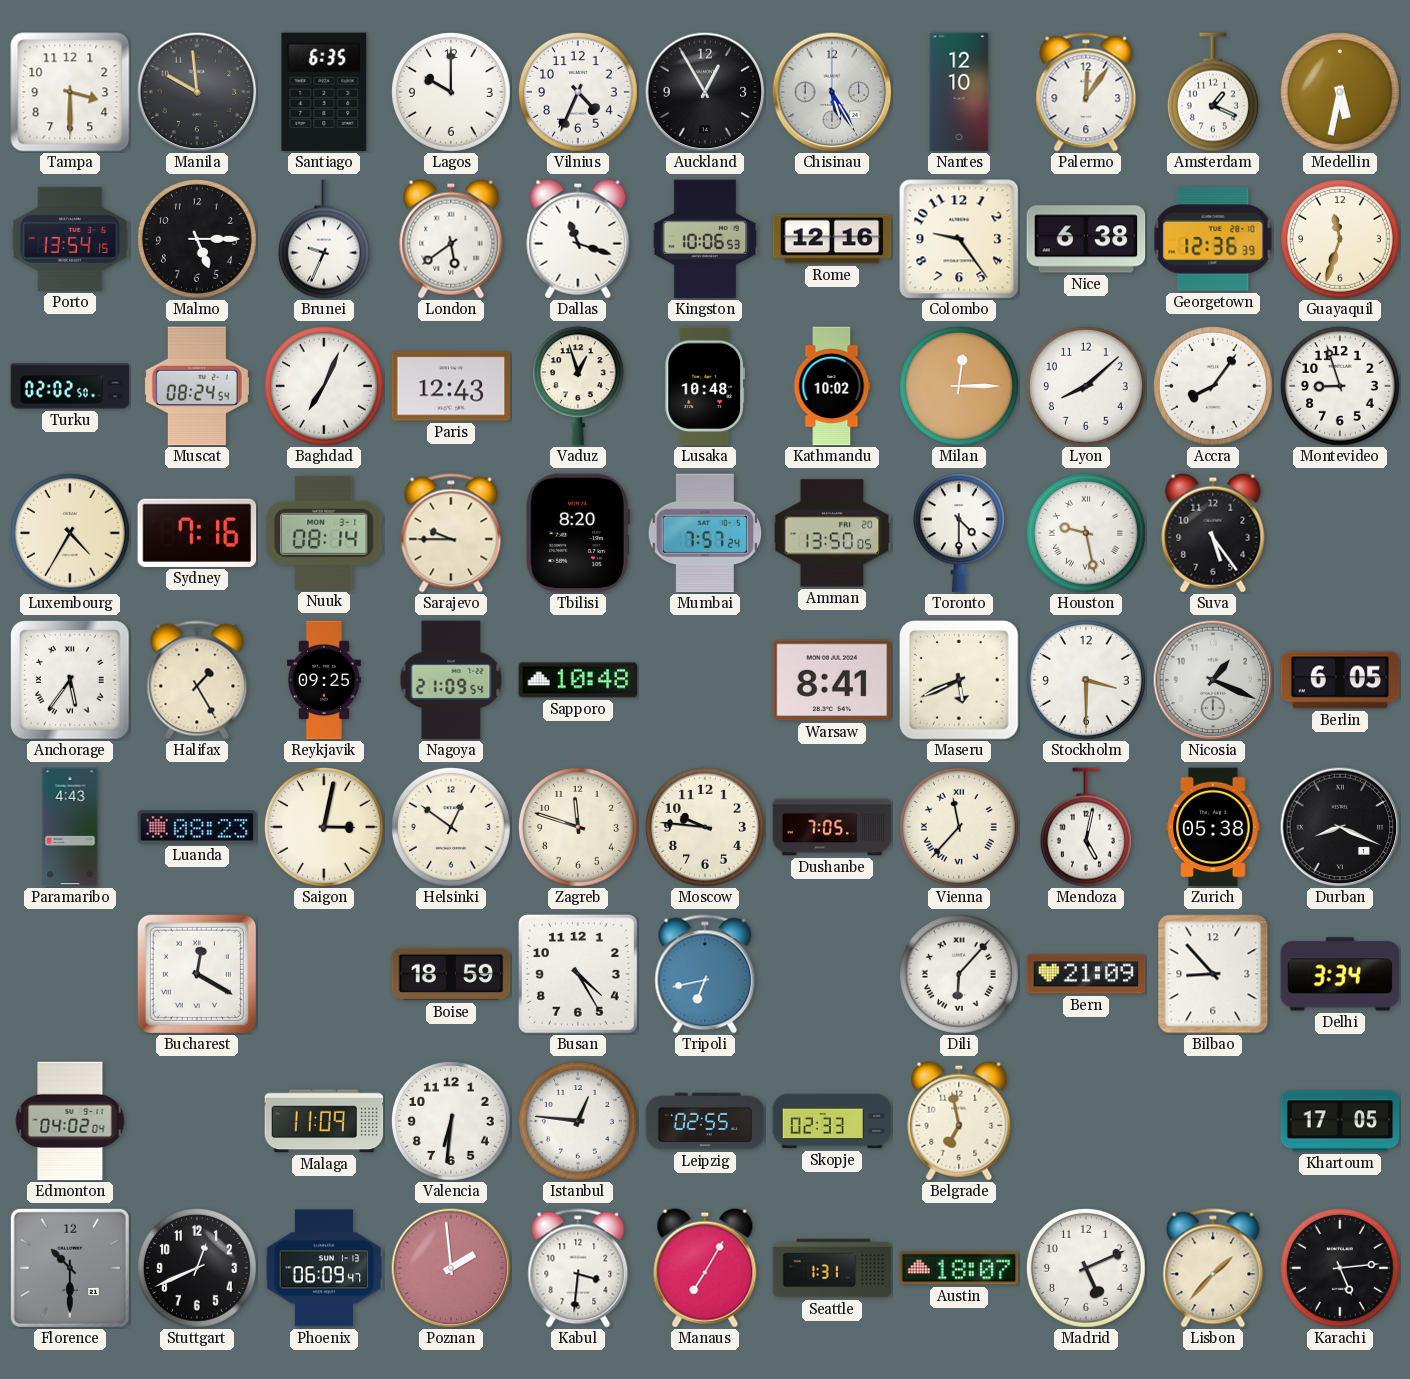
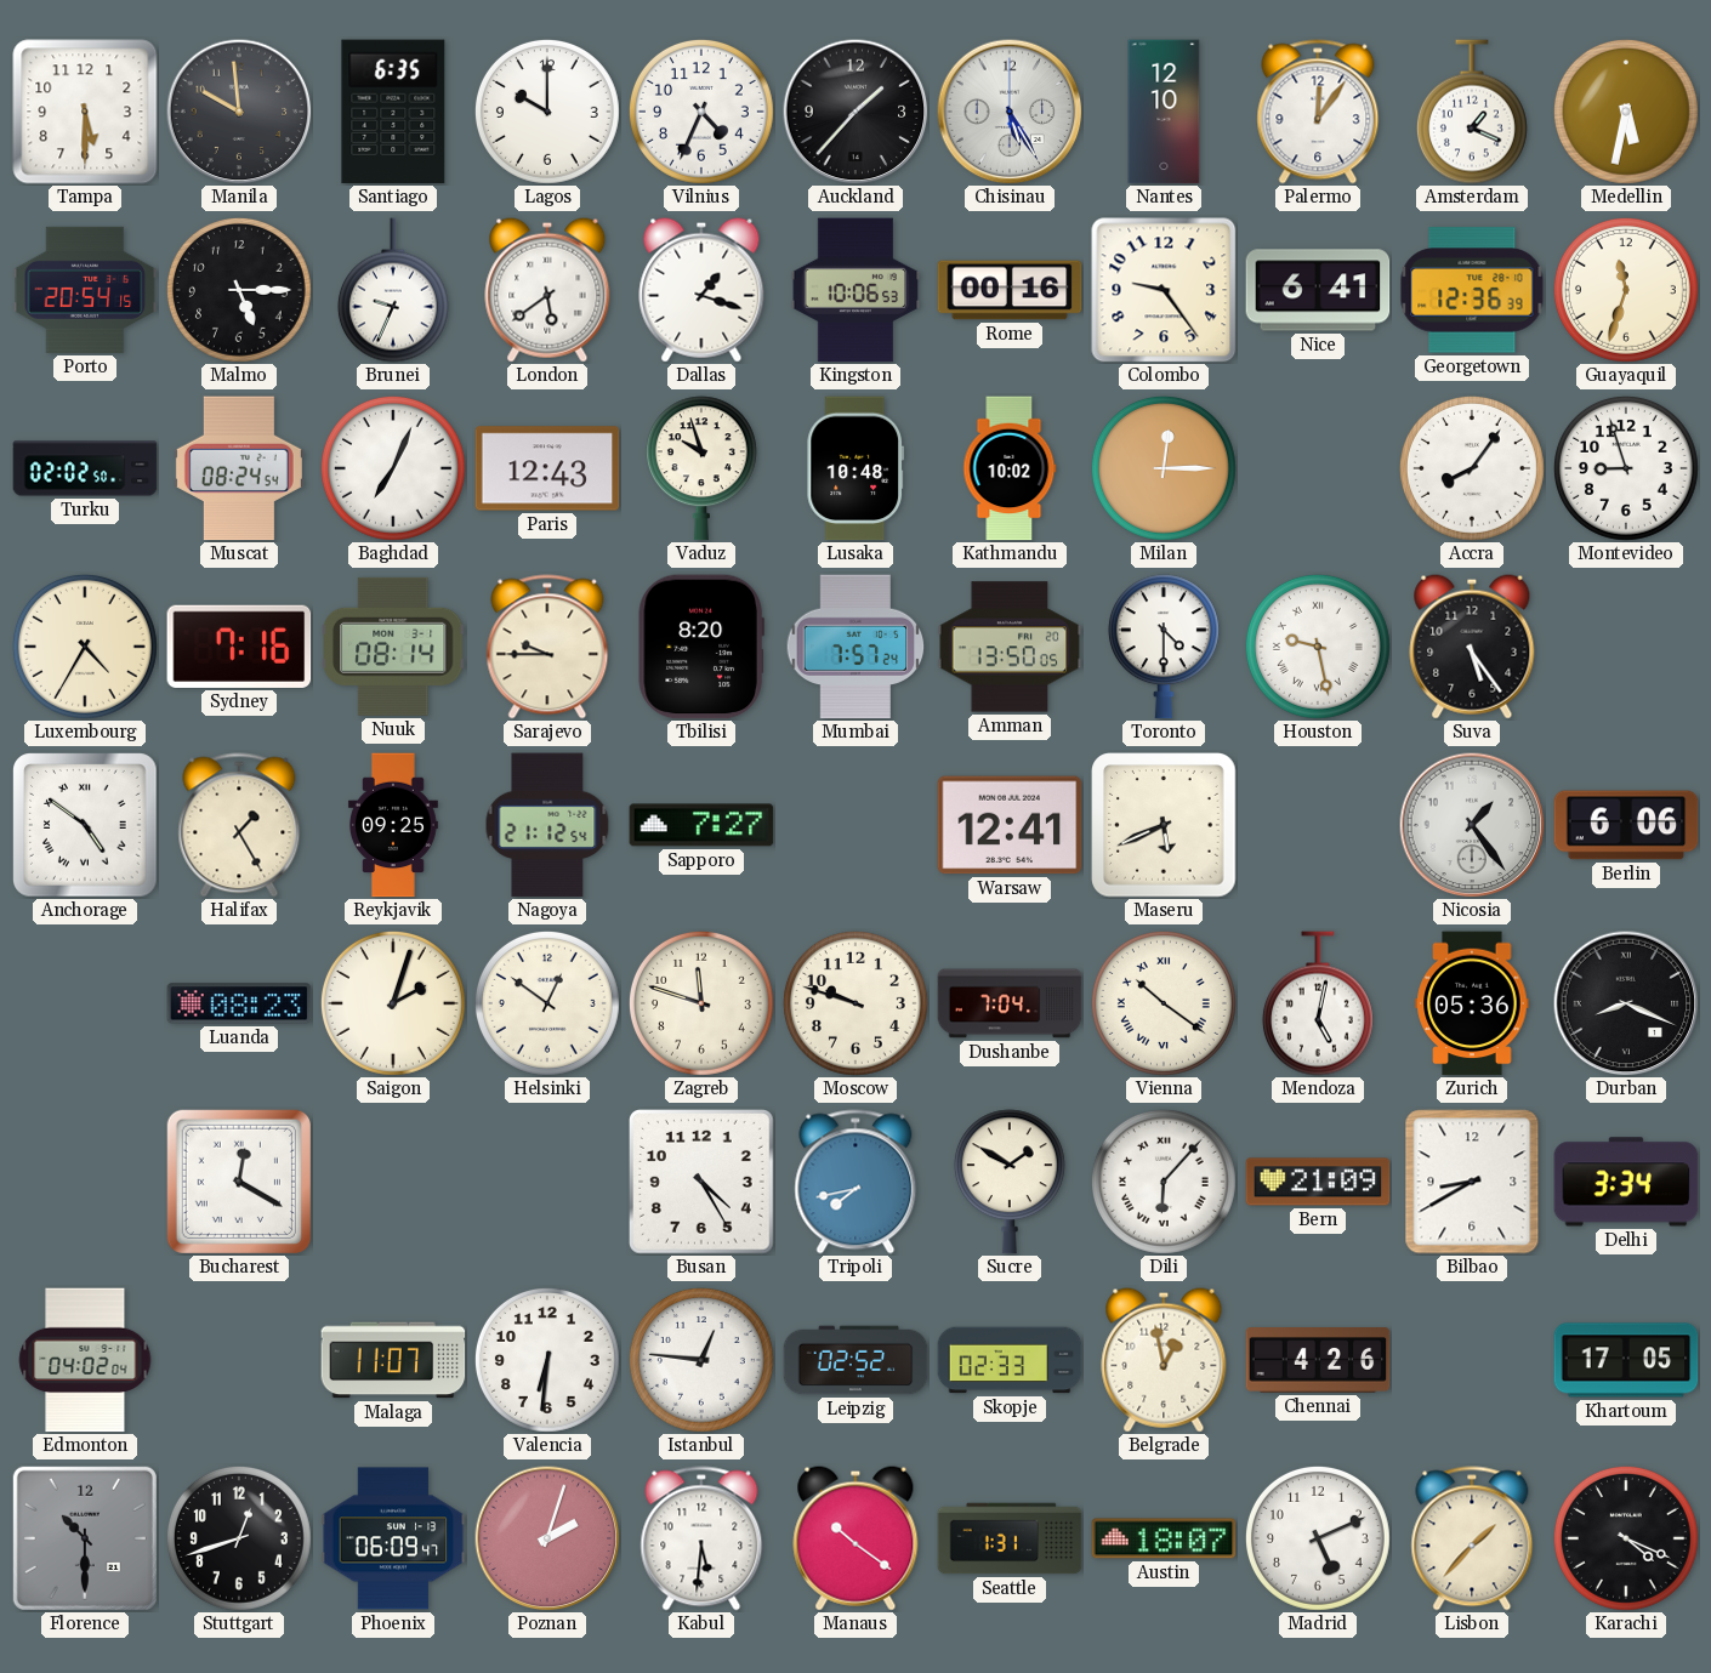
Tampa: 3:30 -> 5:30 (85, 112)
Auckland: 12:55 -> 1:37 (855, 112)
Porto: 13:54 -> 20:54 (85, 290)
Dallas: 11:18 -> 1:18 (701, 290)
Rome: 12:16 -> 00:16 (1010, 290)
Nice: 6:38 -> 6:41 (1318, 290)
Vaduz: 12:57 -> 9:57 (701, 468)
Lyon: 8:08 -> none (1086, 386)
Anchorage: 5:36 -> 4:51 (85, 825)
Nagoya: 21:09 -> 21:12 (547, 825)
Sapporo: 10:48 -> 7:27 (701, 825)
Warsaw: 8:41 -> 12:41 (1010, 825)
Stockholm: 3:30 -> none (1086, 680)
Nicosia: 1:19 -> 1:24 (1472, 825)
Berlin: 6:05 -> 6:06 (1626, 825)
Paramaribo: 4:43 -> none (70, 827)
Saigon: 3:02 -> 2:03 (393, 1003)
Moscow: 9:46 -> 9:48 (855, 1003)
Dushanbe: 7:05 -> 7:04 (1010, 1003)
Vienna: 11:37 -> 10:21 (1164, 1003)
Zurich: 05:38 -> 05:36 (1472, 1003)
Boise: 18:59 -> none (451, 974)
Tripoli: 6:43 -> 7:43 (855, 1182)
Sucre: none -> 1:50 (1010, 1182)
Bilbao: 8:53 -> 8:40 (1472, 1182)
Malaga: 11:09 -> 11:07 (393, 1360)
Leipzig: 02:55 -> 02:52 (855, 1360)
Belgrade: 6:58 -> 12:58 (1164, 1360)
Chennai: none -> 4:26 (1318, 1361)
Stuttgart: 12:41 -> 12:42 (239, 1538)
Poznan: 1:59 -> 2:03 (547, 1538)
Kabul: 3:31 -> 5:31 (701, 1538)
Manaus: 7:05 -> 10:21 (855, 1538)
Karachi: 5:14 -> 4:19 (1626, 1538)
